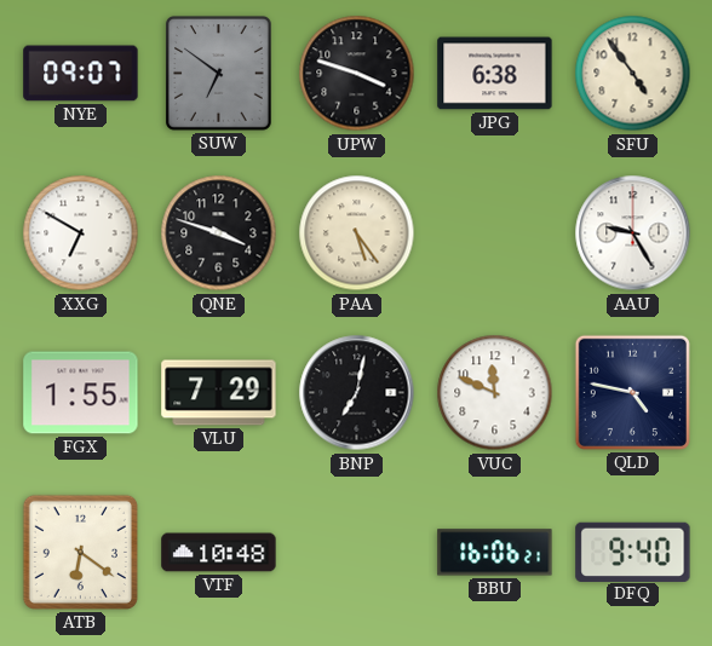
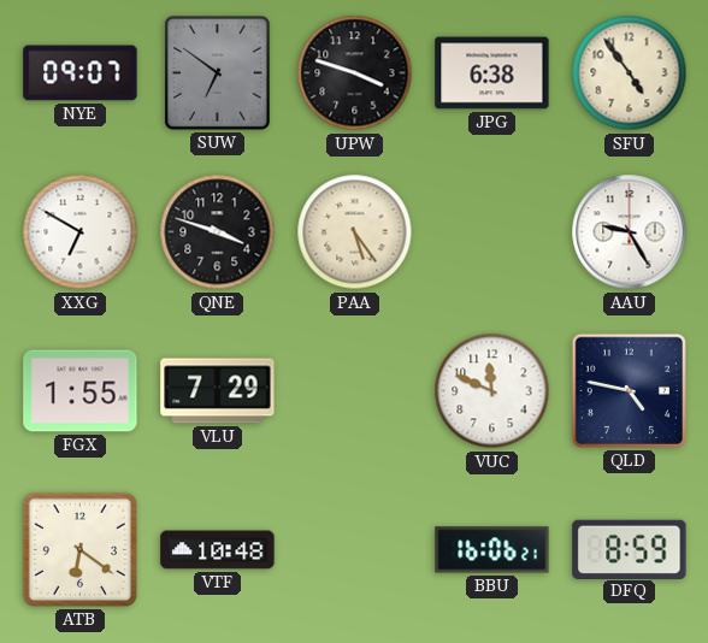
BNP: 7:02 -> none (357, 393)
DFQ: 9:40 -> 8:59 (630, 549)
